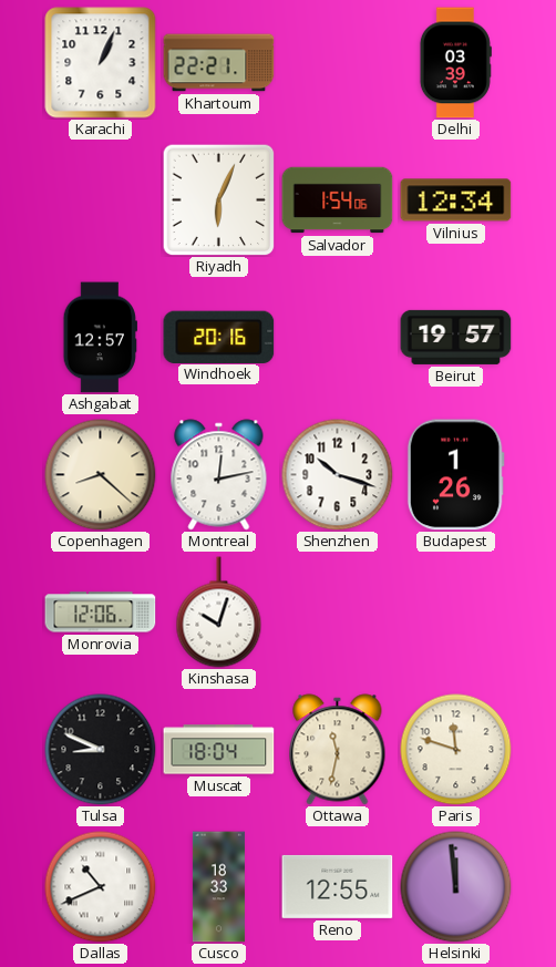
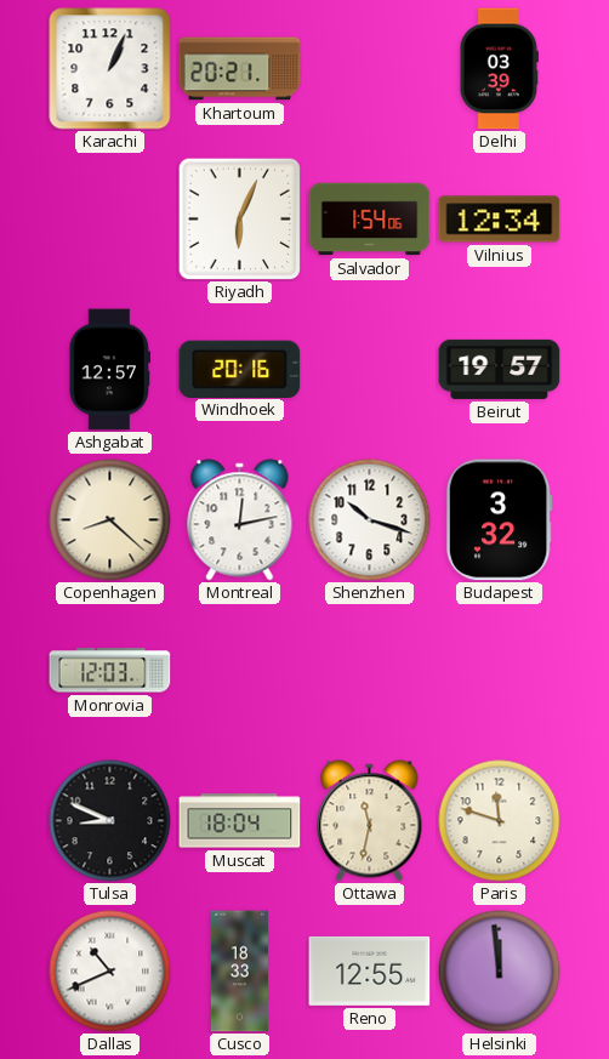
Khartoum: 22:21 -> 20:21 (240, 69)
Budapest: 1:26 -> 3:32 (499, 520)
Monrovia: 12:06 -> 12:03 (110, 671)
Kinshasa: 10:03 -> none (219, 613)
